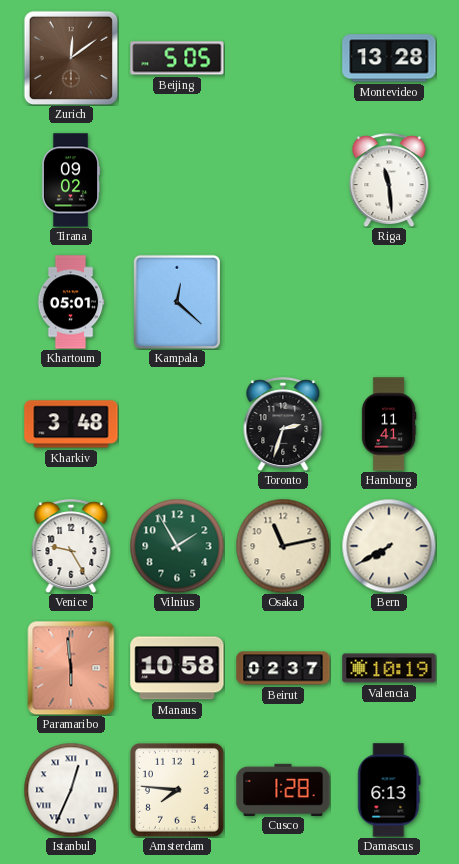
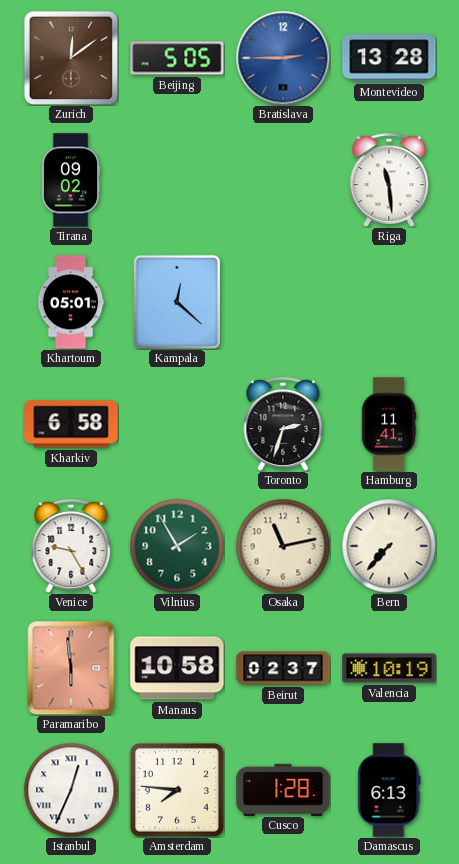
Bratislava: none -> 2:45 (283, 58)
Kharkiv: 3:48 -> 6:58 (71, 424)
Bern: 7:40 -> 7:37 (389, 546)
